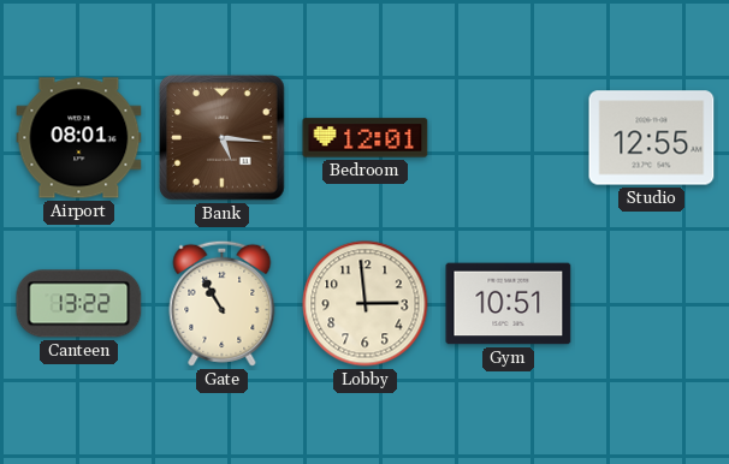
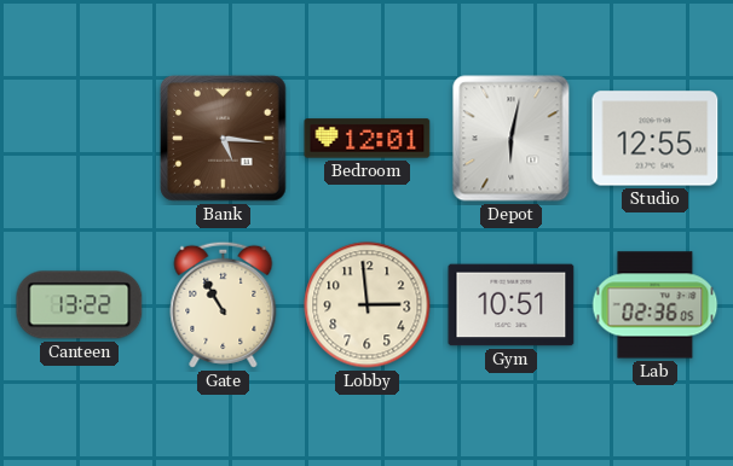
Airport: 08:01 -> none (79, 138)
Depot: none -> 6:02 (512, 139)
Lab: none -> 02:36 (656, 305)
